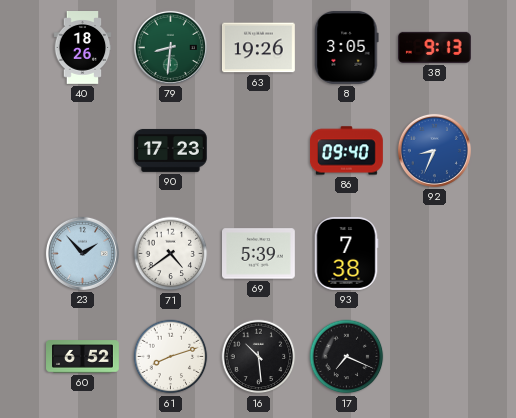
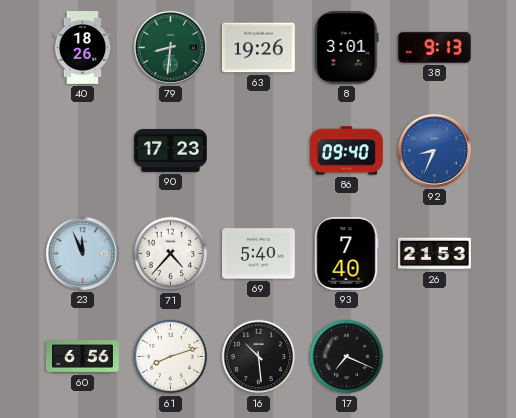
8: 3:05 -> 3:01 (347, 47)
23: 1:53 -> 11:56 (82, 253)
71: 4:39 -> 4:37 (171, 254)
69: 5:39 -> 5:40 (259, 254)
93: 7:38 -> 7:40 (346, 253)
26: none -> 21:53 (435, 254)
60: 6:52 -> 6:56 (83, 357)
